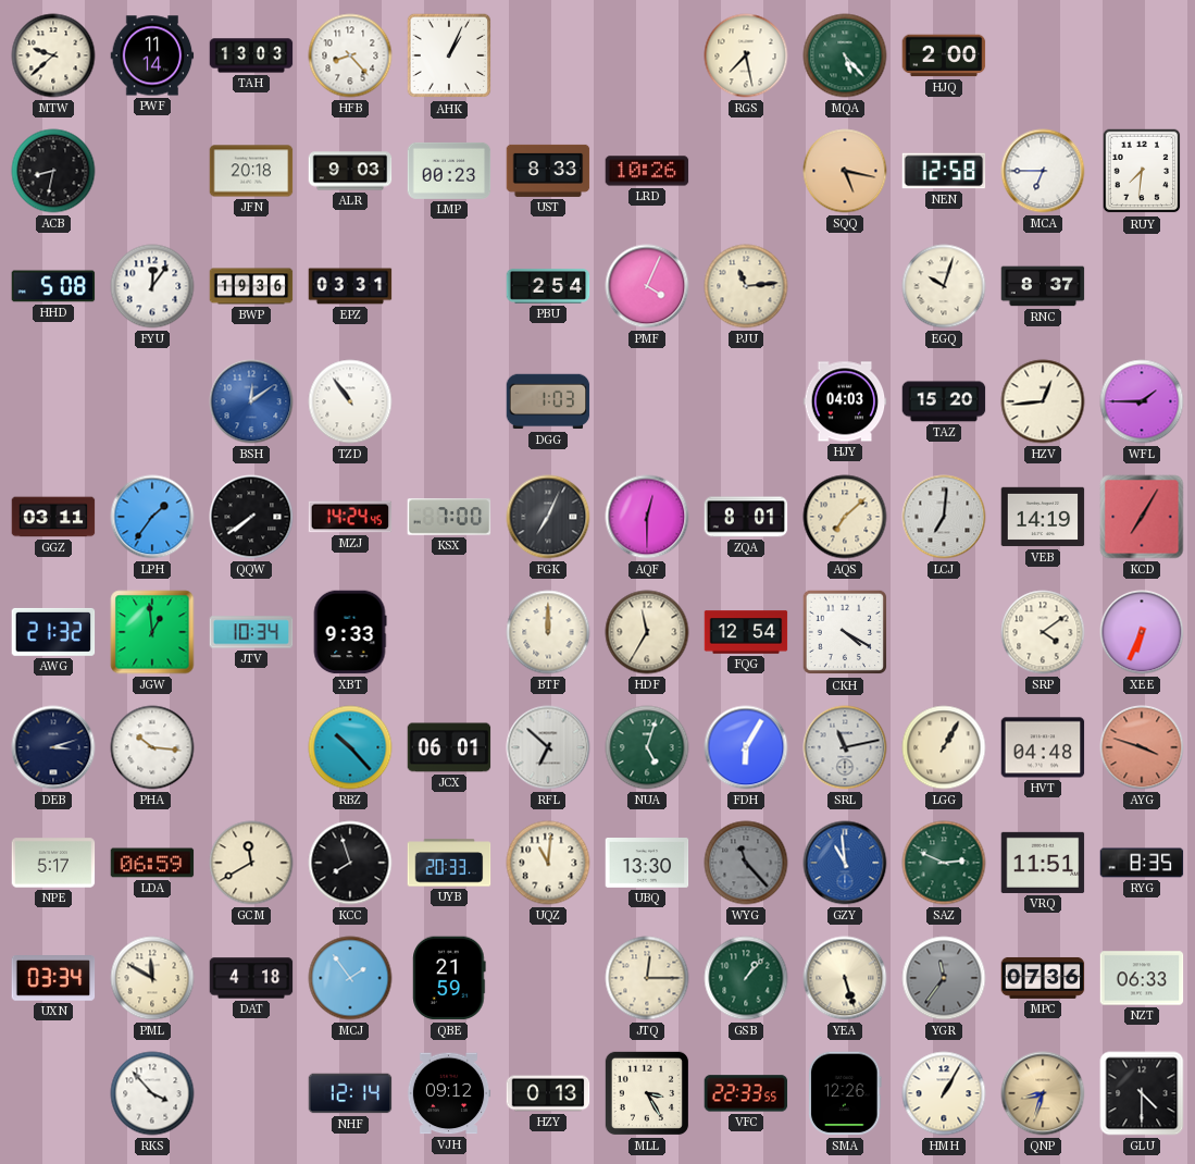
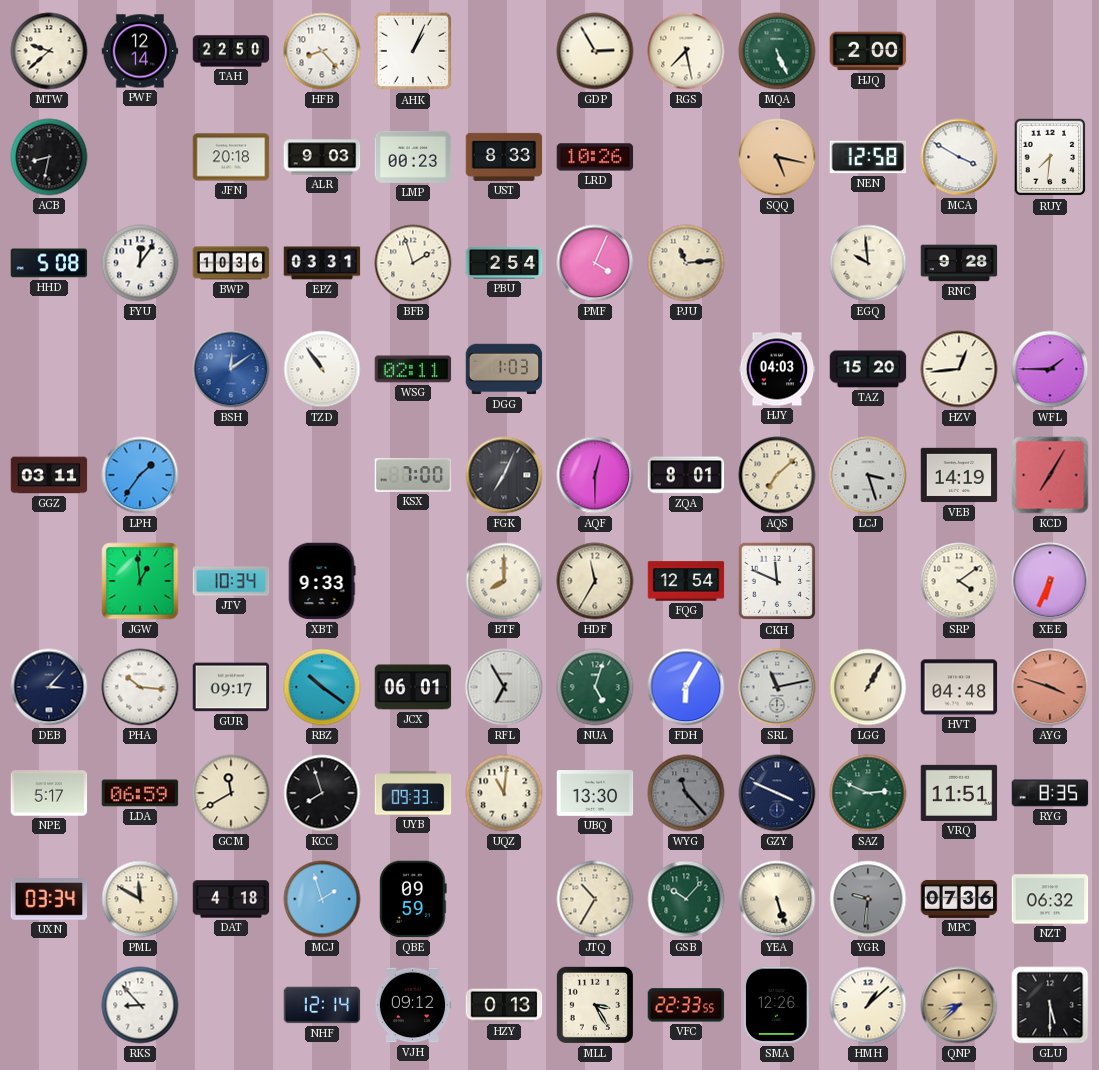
PWF: 11:14 -> 12:14 (140, 51)
TAH: 13:03 -> 22:50 (231, 51)
GDP: none -> 2:55 (595, 51)
MQA: 5:23 -> 5:26 (777, 51)
MCA: 6:45 -> 3:50 (959, 157)
BWP: 19:36 -> 10:36 (231, 263)
BFB: none -> 1:57 (413, 263)
EGQ: 10:03 -> 9:59 (868, 263)
RNC: 8:37 -> 9:28 (959, 263)
WSG: none -> 02:11 (413, 369)
QQW: 7:39 -> none (251, 517)
MZJ: 14:24 -> none (350, 517)
LCJ: 7:01 -> 3:27 (868, 475)
AWG: 21:32 -> none (53, 632)
BTF: 12:00 -> 8:00 (504, 581)
CKH: 4:20 -> 11:49 (777, 581)
DEB: 3:12 -> 3:07 (49, 687)
GUR: none -> 09:17 (231, 687)
RBZ: 10:23 -> 10:21 (322, 687)
RFL: 6:52 -> 6:55 (504, 687)
UYB: 20:33 -> 09:33 (413, 793)
GZY: 10:59 -> 3:49 (777, 793)
GZY dial: blue -> navy (777, 793)
MCJ: 1:54 -> 1:57 (322, 899)
QBE: 21:59 -> 09:59 (413, 899)
JTQ: 12:15 -> 10:35 (595, 899)
GSB: 1:07 -> 10:07 (686, 899)
YGR: 11:36 -> 9:31 (868, 899)
NZT: 06:33 -> 06:32 (1050, 899)
RKS: 3:53 -> 8:53 (140, 1005)
HMH: 1:05 -> 1:08 (868, 1005)
QNP: 8:33 -> 8:38 (959, 1005)
GLU: 4:30 -> 5:30 (1050, 1005)
